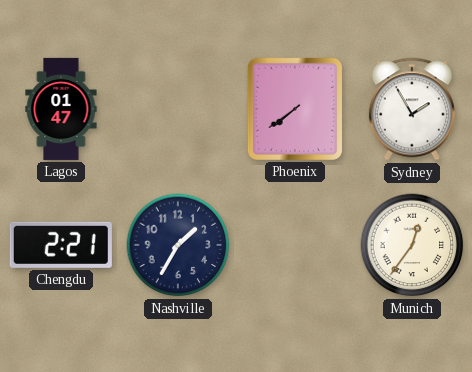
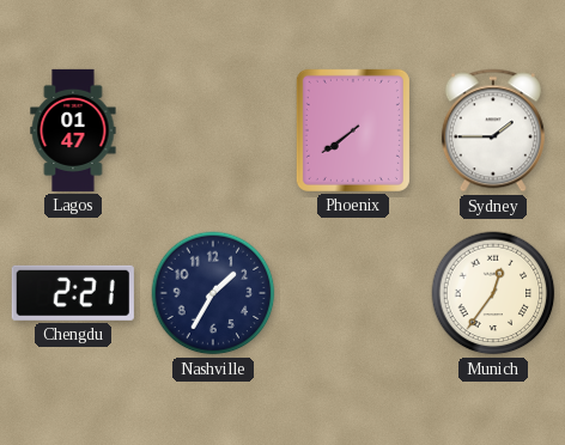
Sydney: 1:55 -> 1:45 (493, 130)
